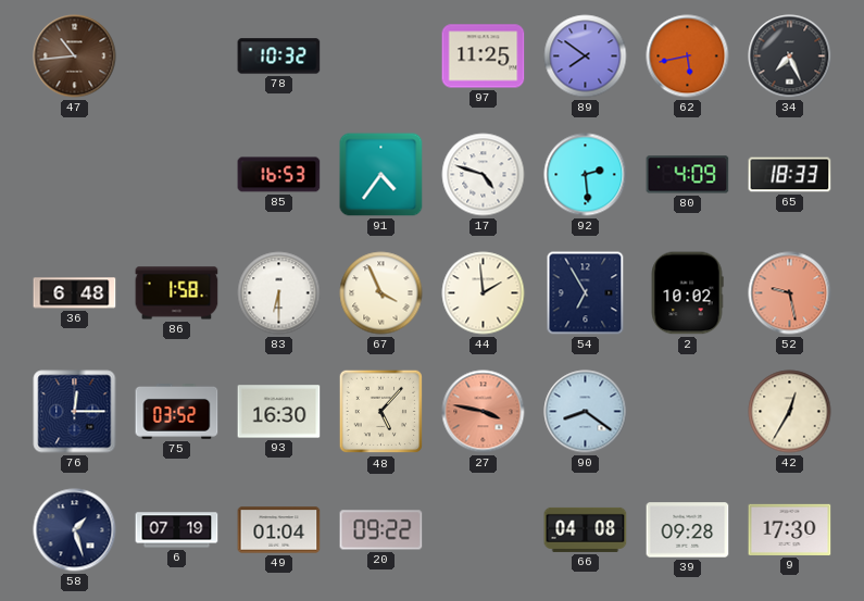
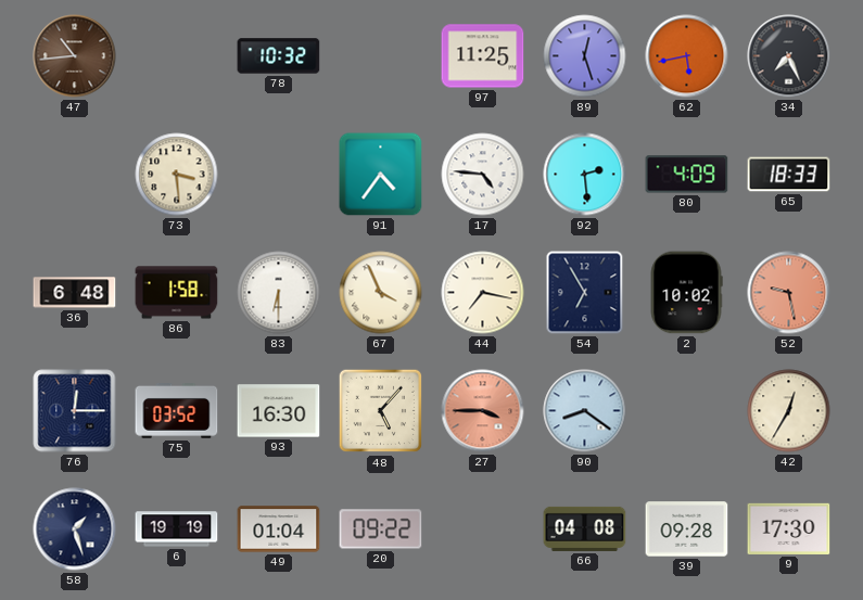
89: 7:51 -> 12:27 (585, 56)
73: none -> 3:29 (177, 175)
85: 16:53 -> none (279, 175)
17: 4:48 -> 4:46 (483, 175)
44: 1:59 -> 7:17 (483, 293)
27: 3:47 -> 3:45 (483, 411)
6: 07:19 -> 19:19 (177, 529)
